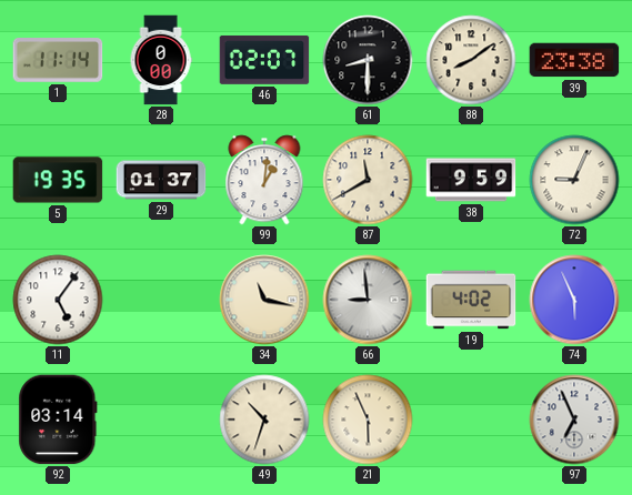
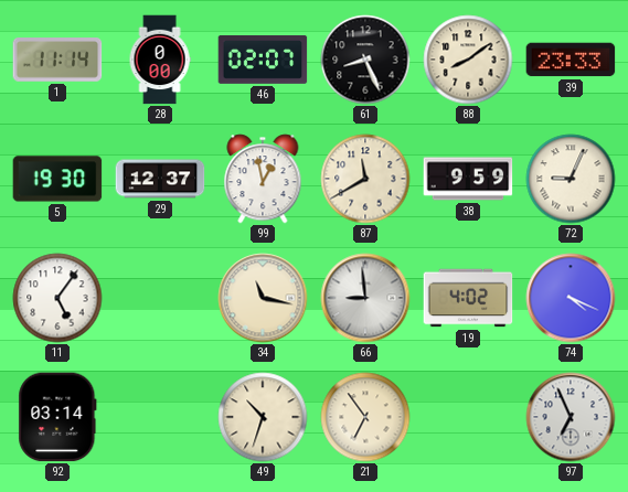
61: 8:30 -> 8:26 (365, 60)
39: 23:38 -> 23:33 (571, 60)
5: 19:35 -> 19:30 (57, 179)
29: 01:37 -> 12:37 (160, 179)
99: 1:01 -> 12:58 (263, 179)
74: 5:56 -> 4:19 (571, 298)
21: 5:56 -> 6:54 (365, 417)
